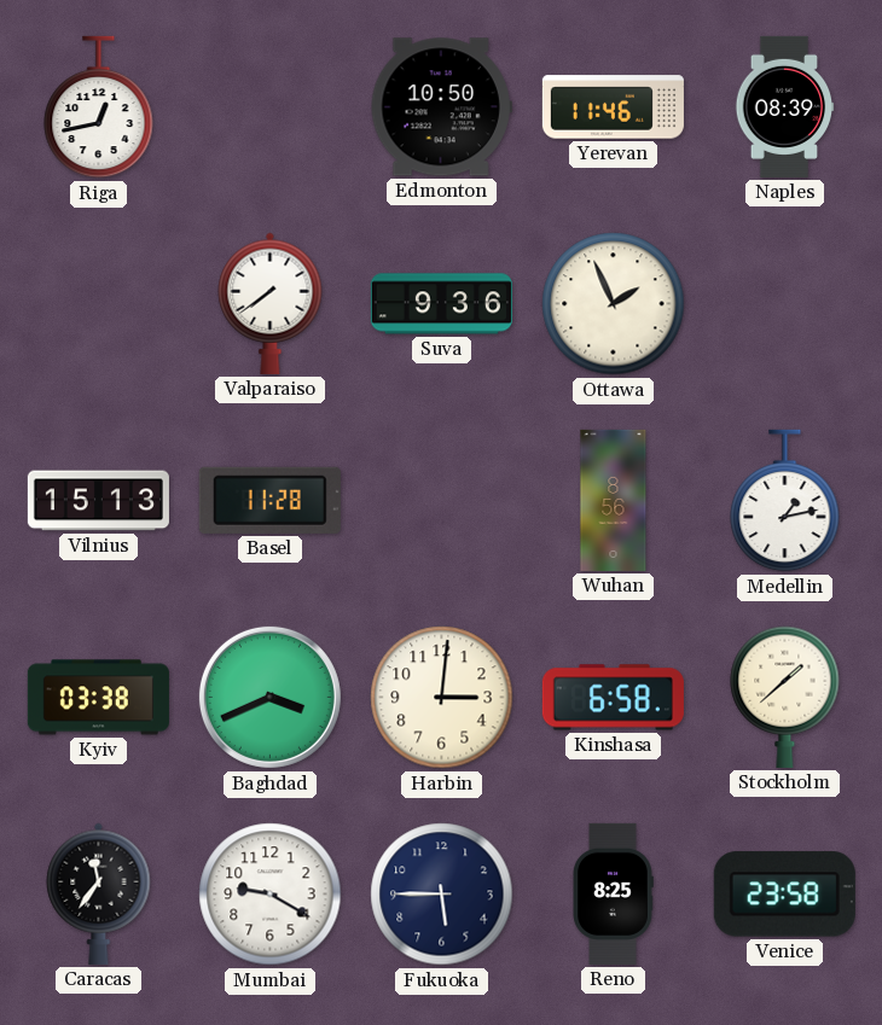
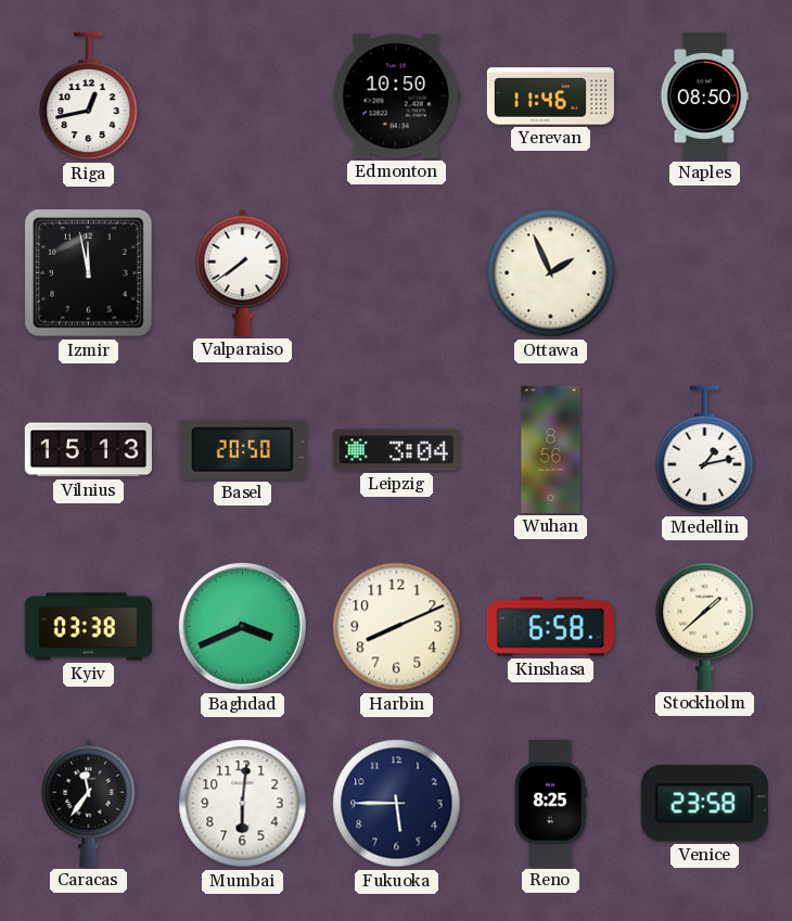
Naples: 08:39 -> 08:50 (704, 95)
Izmir: none -> 11:58 (89, 273)
Suva: 9:36 -> none (441, 304)
Basel: 11:28 -> 20:50 (242, 449)
Leipzig: none -> 3:04 (396, 450)
Harbin: 3:01 -> 8:11 (397, 627)
Mumbai: 9:20 -> 6:01 (243, 804)
